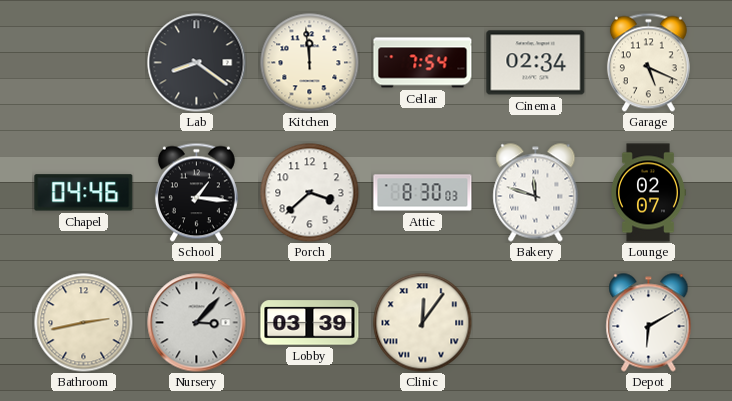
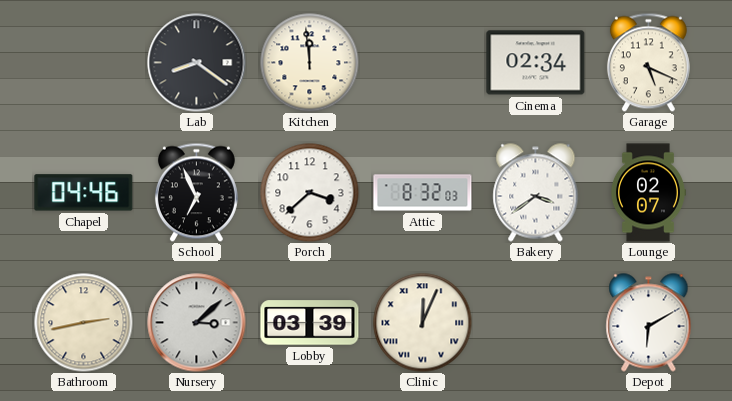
Cellar: 7:54 -> none (423, 63)
School: 1:16 -> 6:56 (196, 192)
Attic: 8:30 -> 8:32 (423, 193)
Bakery: 11:48 -> 3:39 (536, 193)
Nursery: 3:07 -> 3:08 (197, 323)
Clinic: 12:06 -> 12:04 (423, 323)
